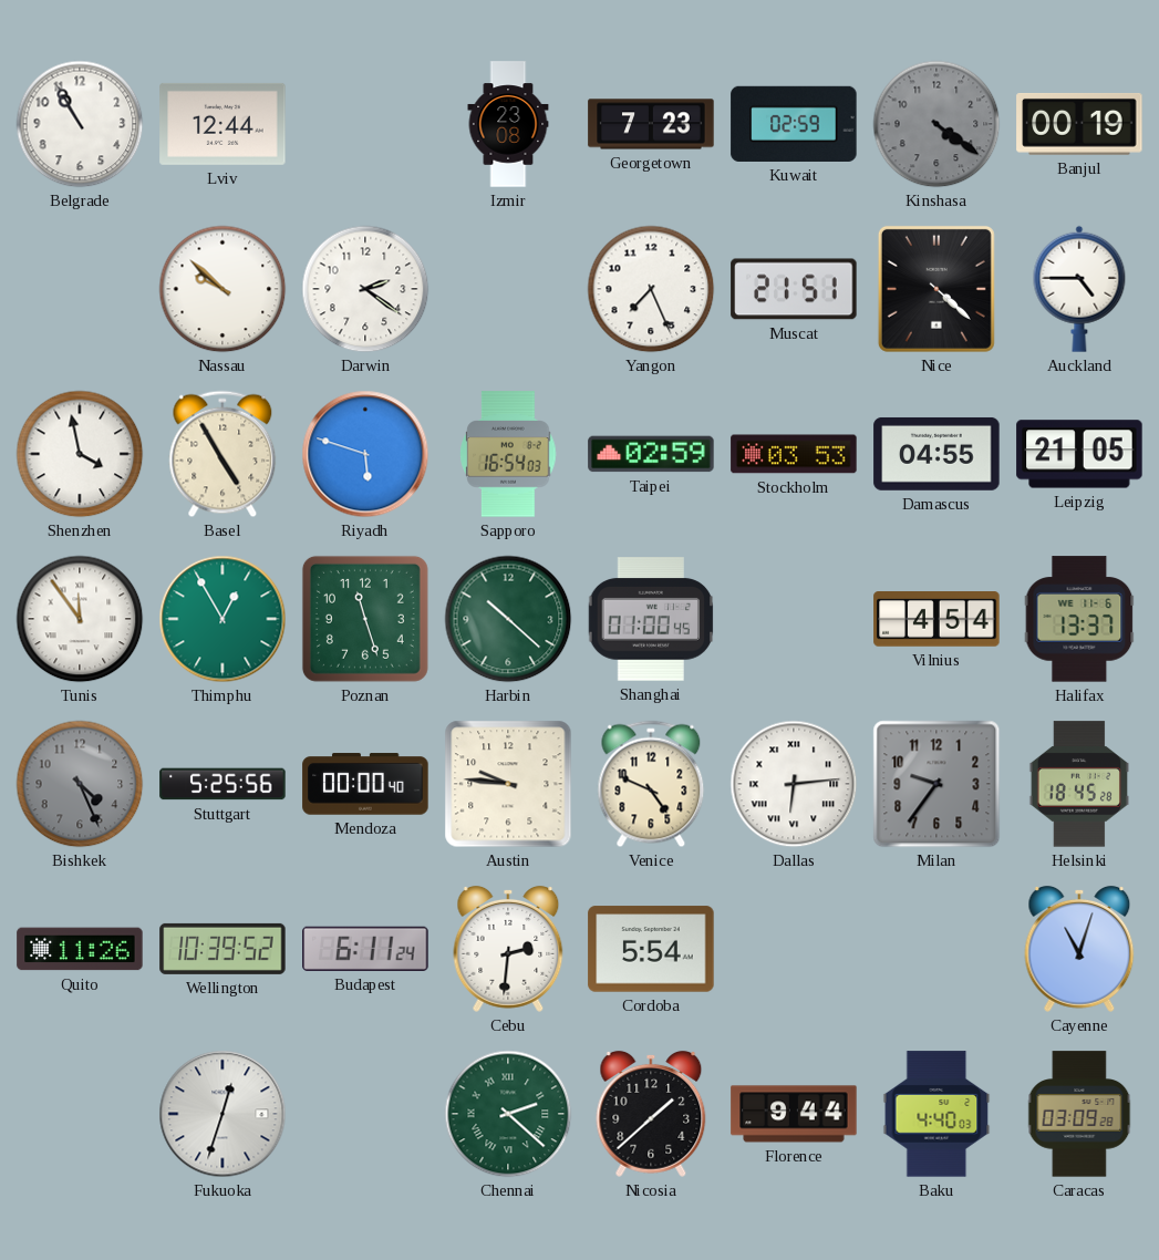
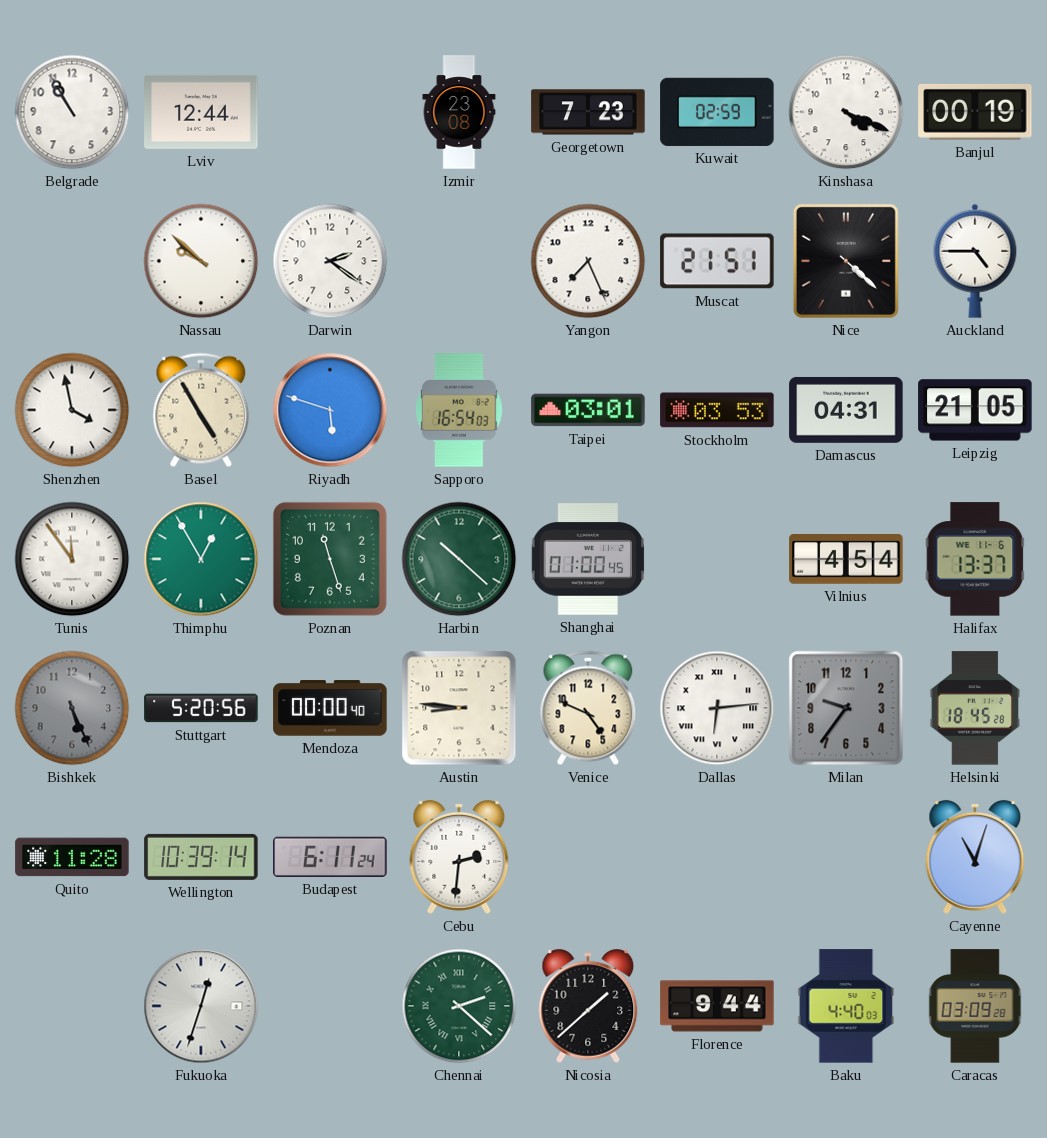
Kinshasa: 4:21 -> 4:19 (846, 112)
Kinshasa dial: grey -> white (846, 112)
Taipei: 02:59 -> 03:01 (588, 410)
Damascus: 04:55 -> 04:31 (846, 410)
Bishkek: 4:26 -> 5:26 (72, 708)
Stuttgart: 5:25 -> 5:20 (201, 708)
Austin: 9:46 -> 8:46 (459, 708)
Quito: 11:26 -> 11:28 (72, 857)
Wellington: 10:39:52 -> 10:39:14 (201, 857)
Cordoba: 5:54 -> none (651, 949)
